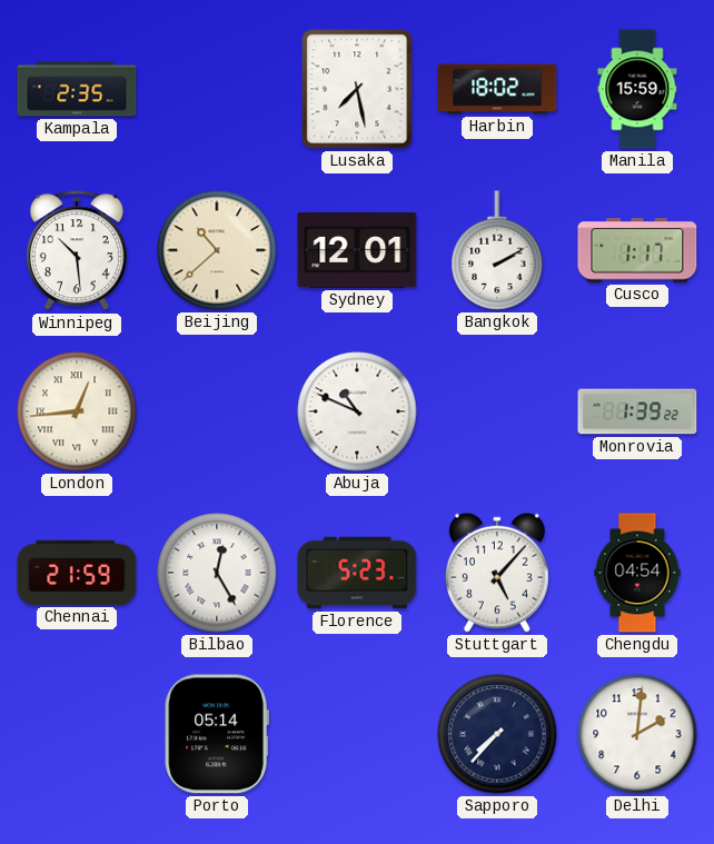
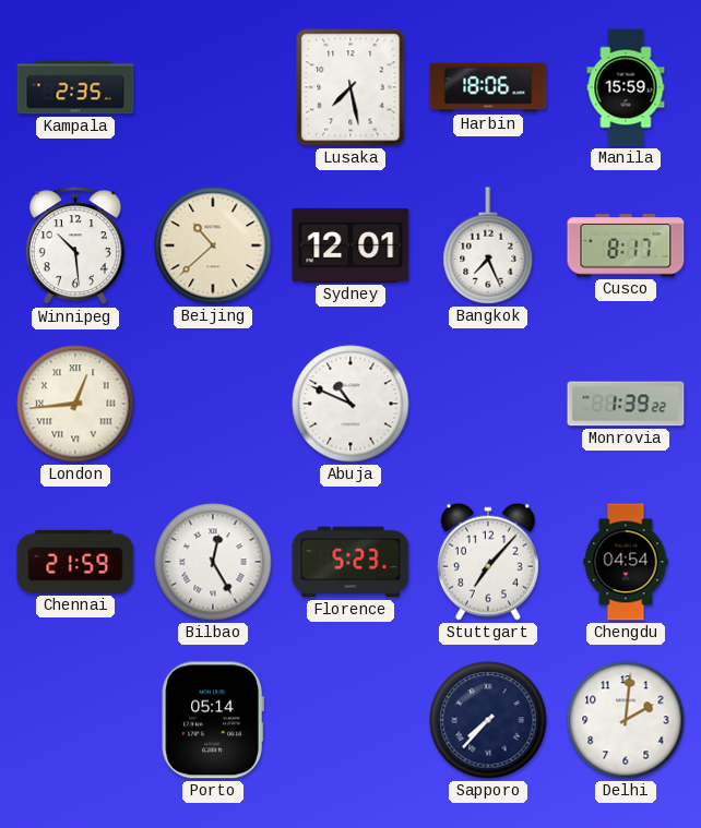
Harbin: 18:02 -> 18:06 (488, 87)
Bangkok: 2:10 -> 7:26 (488, 245)
Cusco: 1:17 -> 8:17 (626, 245)
Stuttgart: 5:07 -> 7:07 (488, 562)
